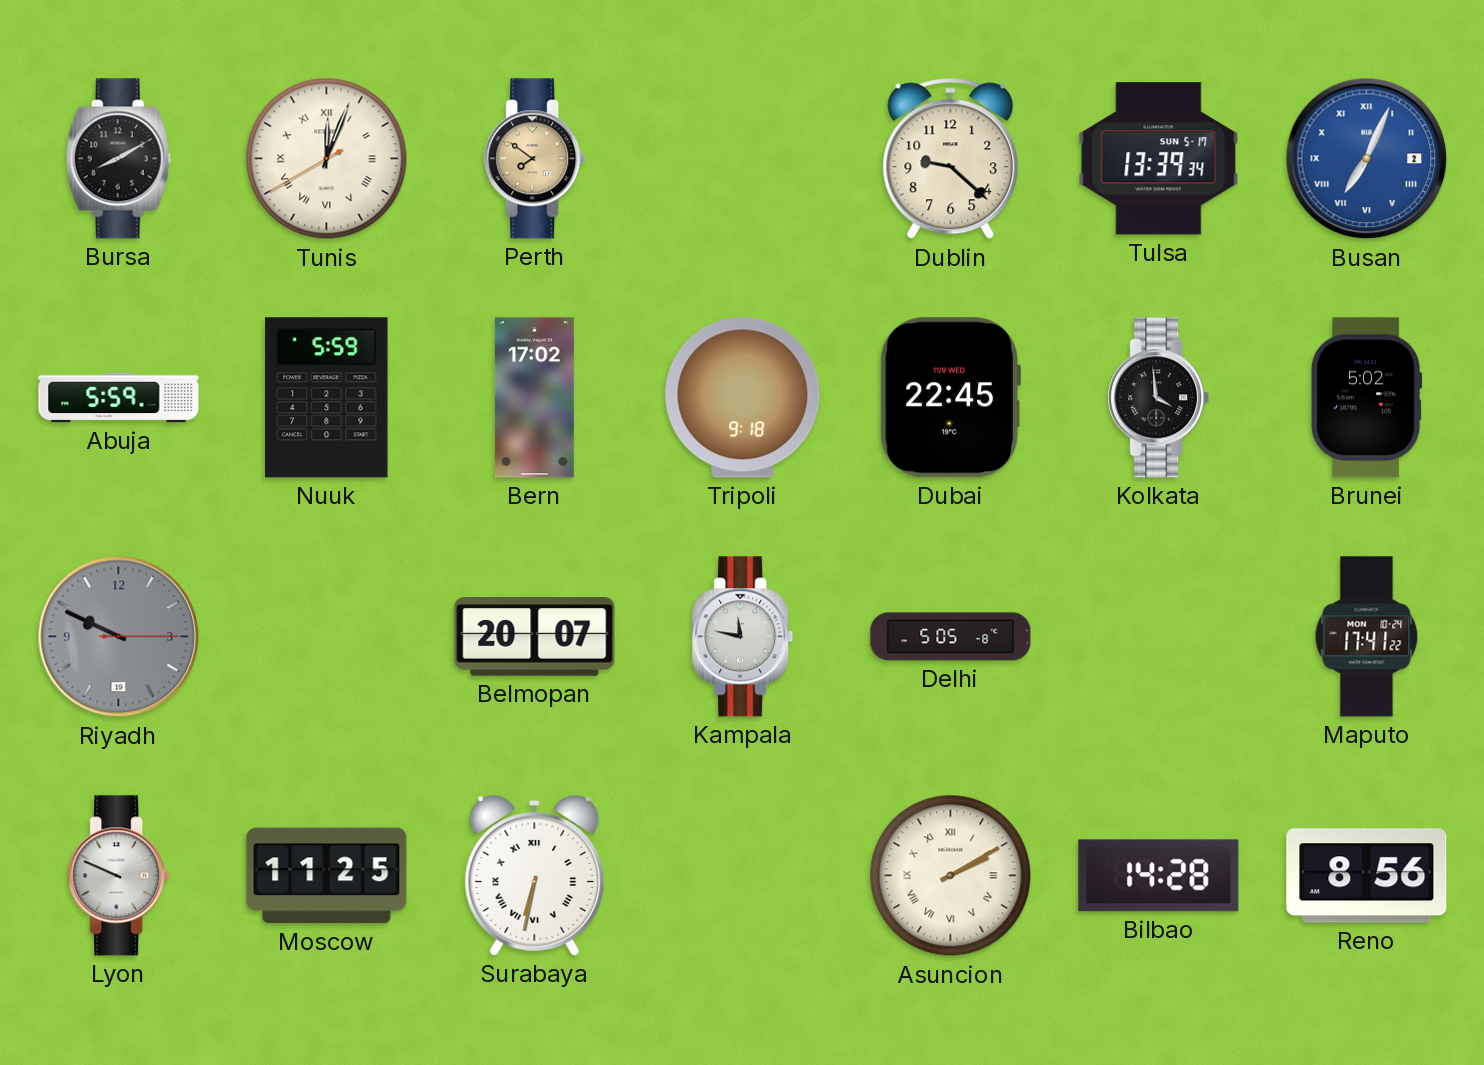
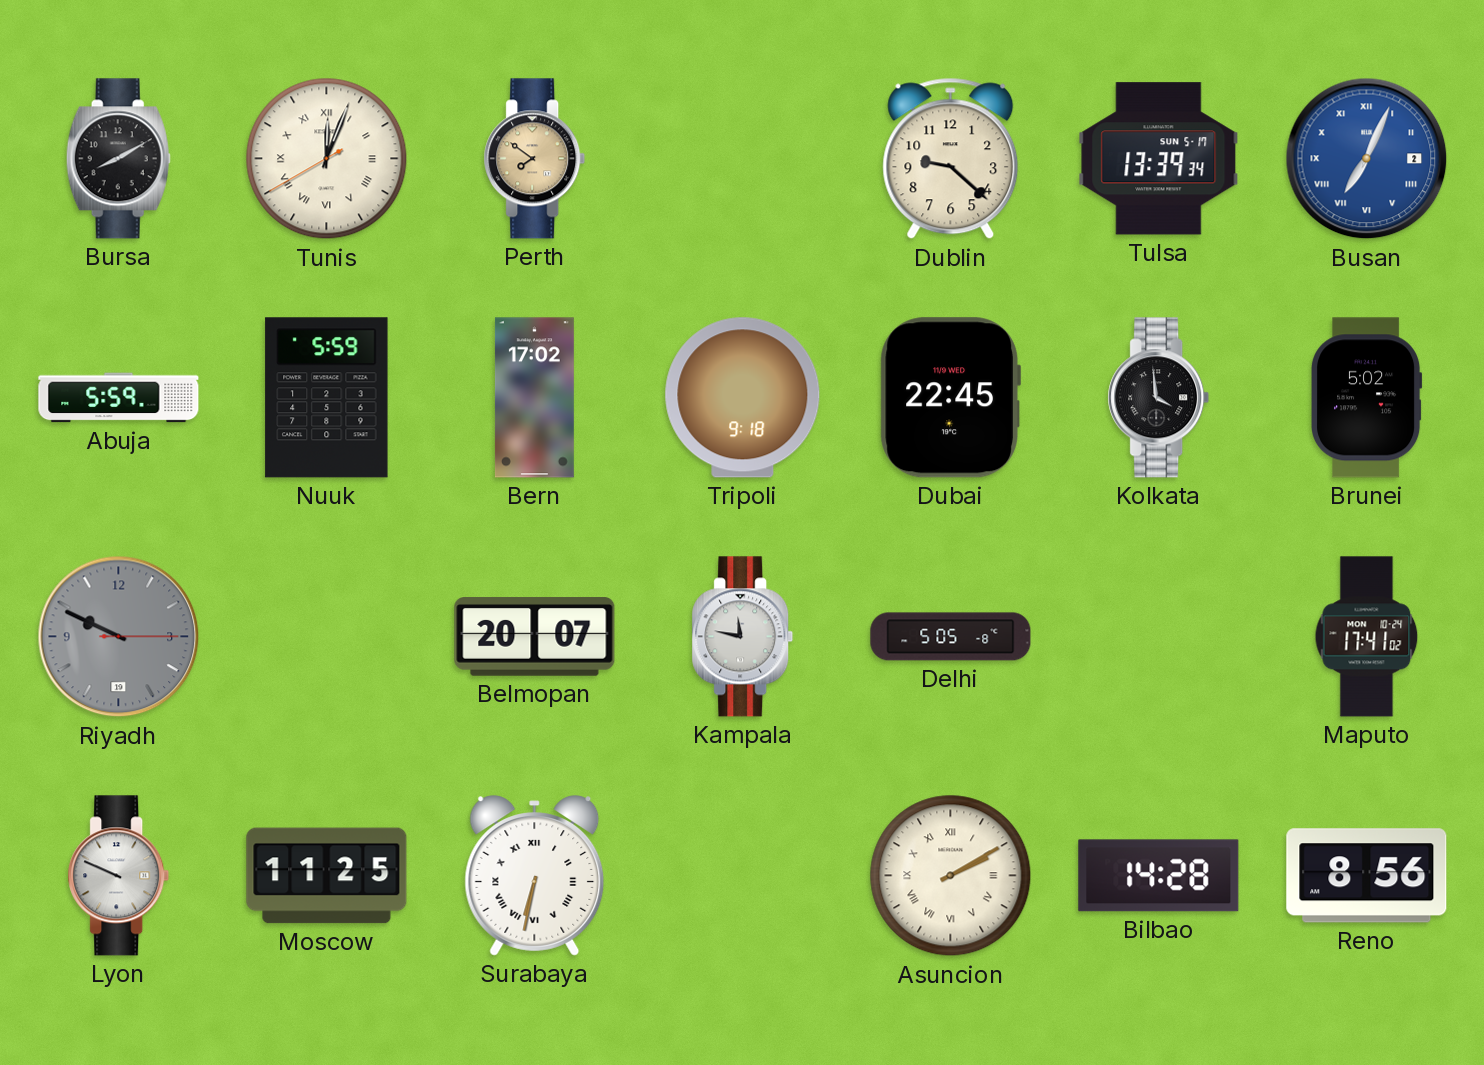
Maputo: 17:41:22 -> 17:41:02 (1367, 637)
